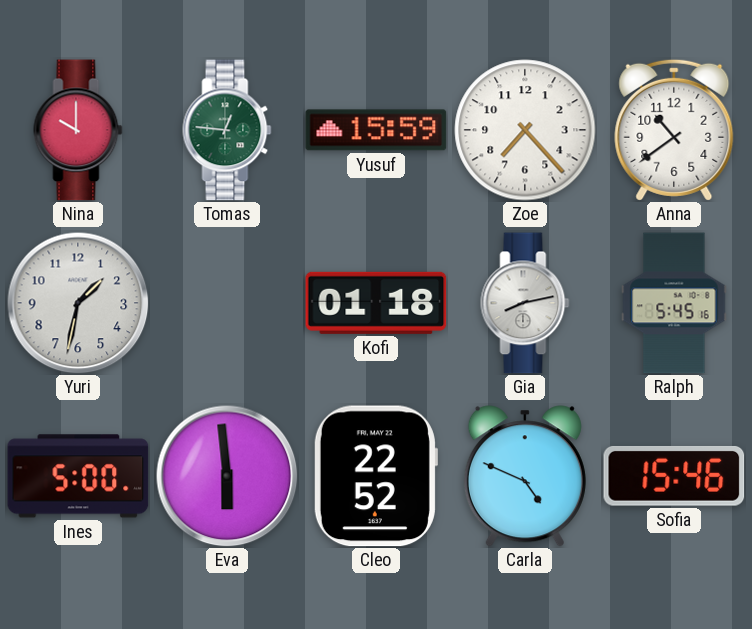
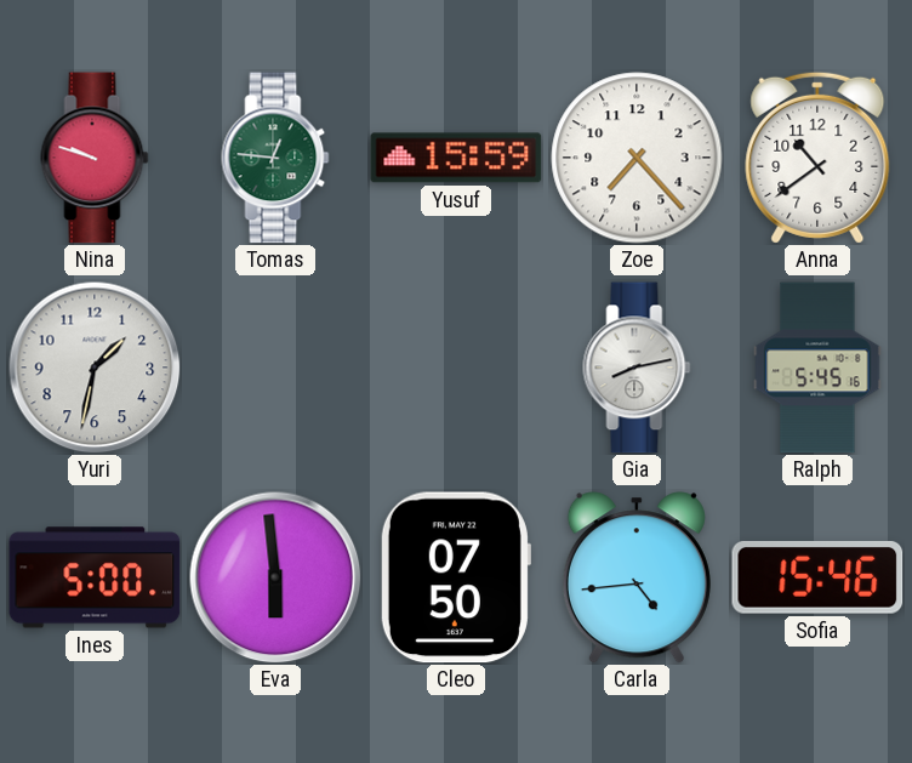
Nina: 10:00 -> 9:48 (95, 158)
Kofi: 01:18 -> none (376, 303)
Cleo: 22:52 -> 07:50 (455, 577)
Carla: 4:49 -> 4:44 (637, 577)
